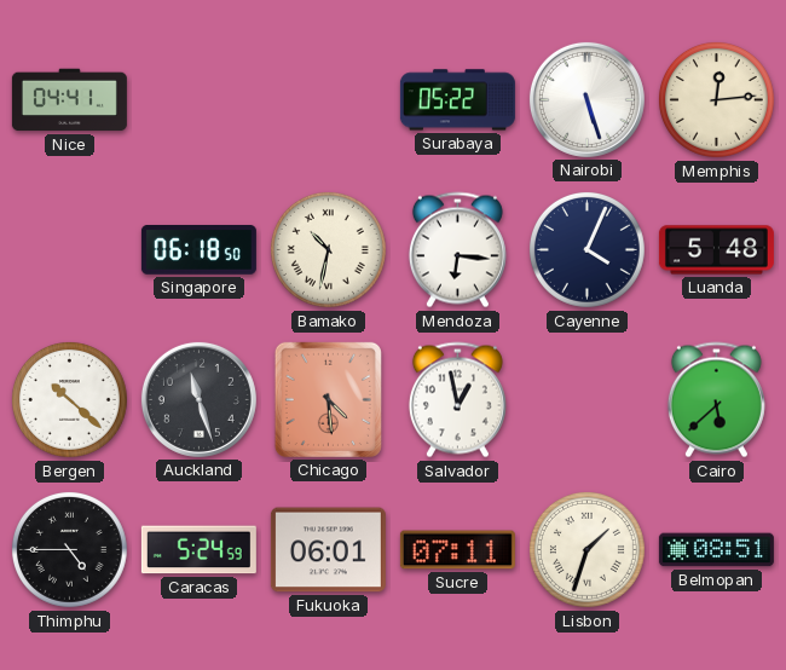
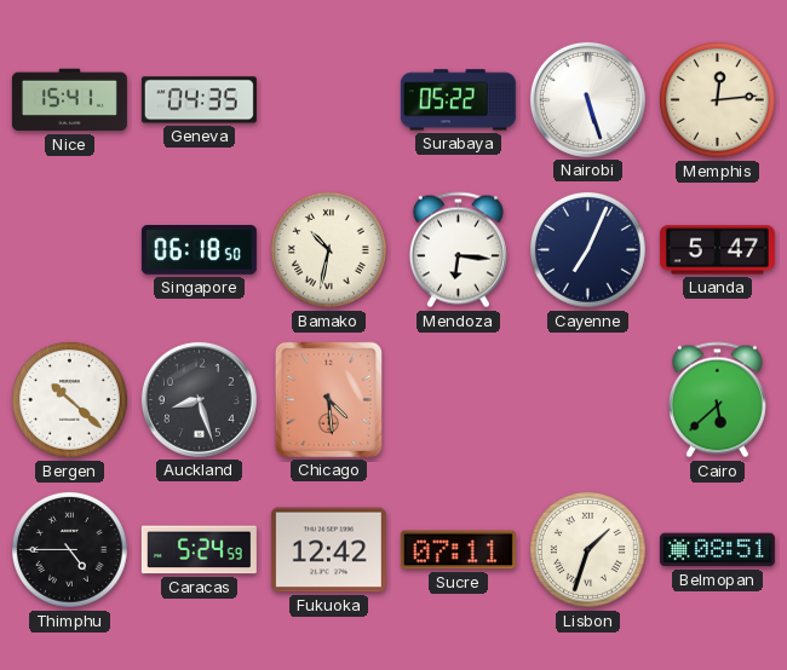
Nice: 04:41 -> 15:41 (69, 100)
Geneva: none -> 04:35 (199, 100)
Cayenne: 4:04 -> 7:04 (587, 249)
Luanda: 5:48 -> 5:47 (717, 250)
Auckland: 11:27 -> 8:27 (199, 399)
Salvador: 12:58 -> none (457, 400)
Fukuoka: 06:01 -> 12:42 (328, 550)
